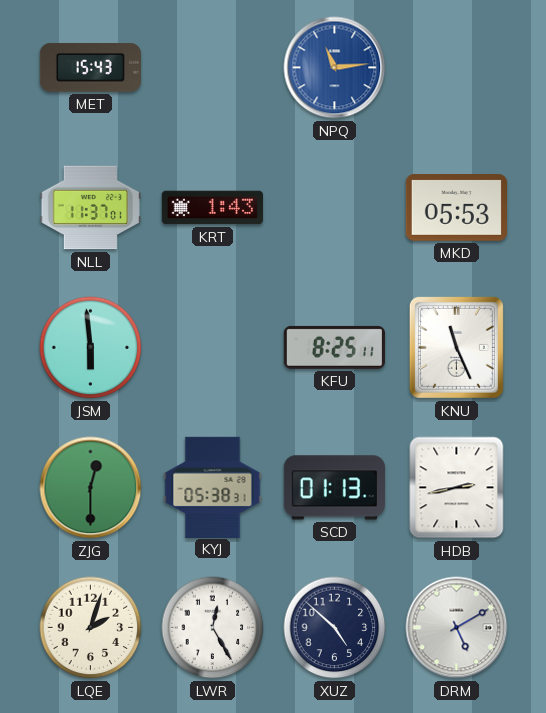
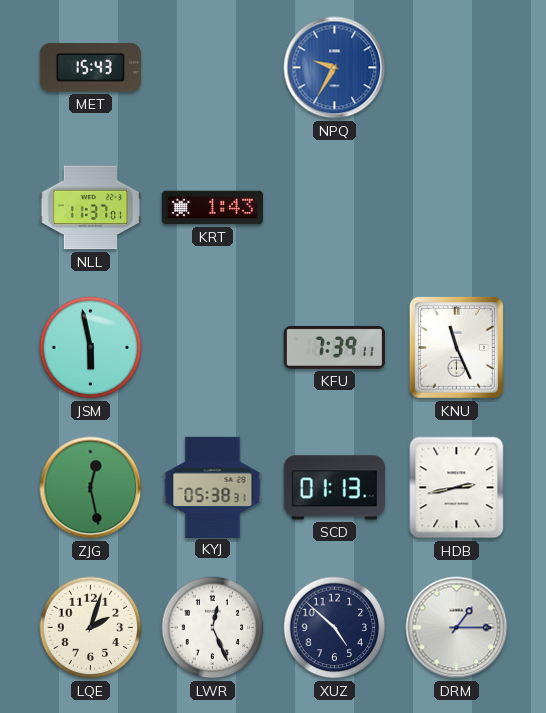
NPQ: 11:14 -> 9:35 (335, 68)
MKD: 05:53 -> none (456, 208)
JSM: 5:59 -> 5:58 (91, 348)
KFU: 8:25 -> 7:39 (334, 347)
ZJG: 12:30 -> 12:28 (91, 488)
LWR: 12:25 -> 12:26 (213, 628)
DRM: 5:10 -> 1:15 (457, 628)
